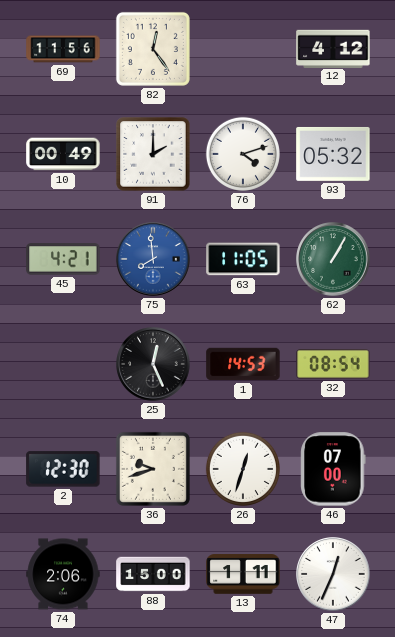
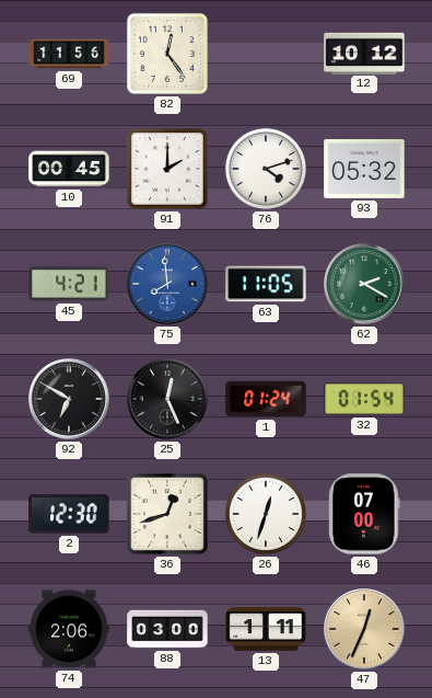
12: 4:12 -> 10:12 (364, 53)
10: 00:49 -> 00:45 (69, 169)
62: 1:05 -> 2:20 (364, 284)
92: none -> 6:50 (69, 399)
1: 14:53 -> 01:24 (266, 399)
32: 08:54 -> 01:54 (364, 399)
36: 9:42 -> 12:42 (167, 514)
88: 15:00 -> 03:00 (167, 629)
47 dial: white -> champagne (364, 629)
